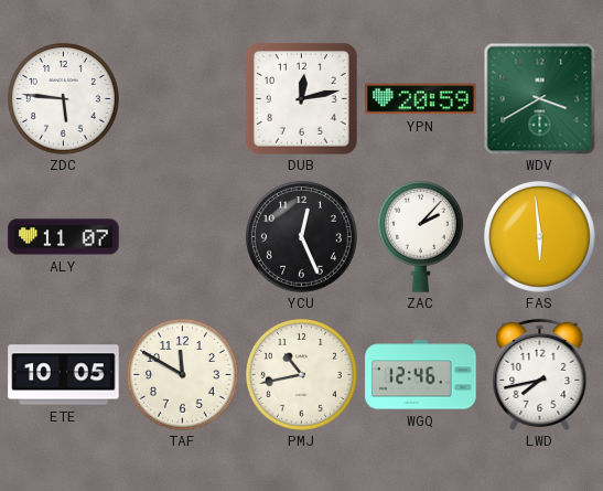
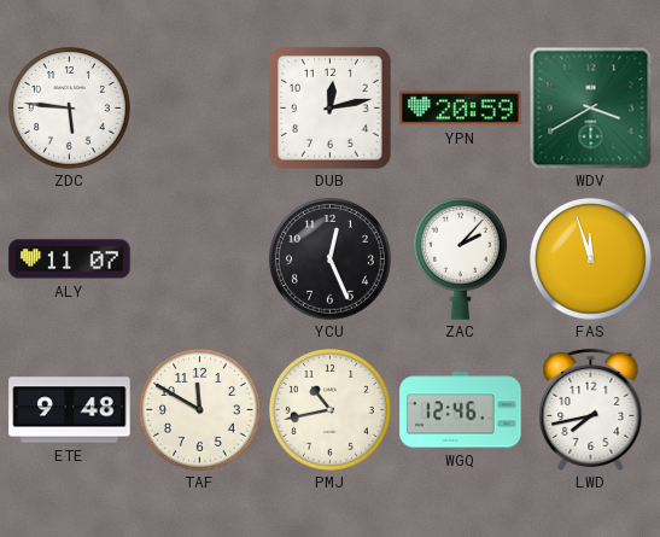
FAS: 5:59 -> 11:57 (590, 258)
ETE: 10:05 -> 9:48 (70, 410)
